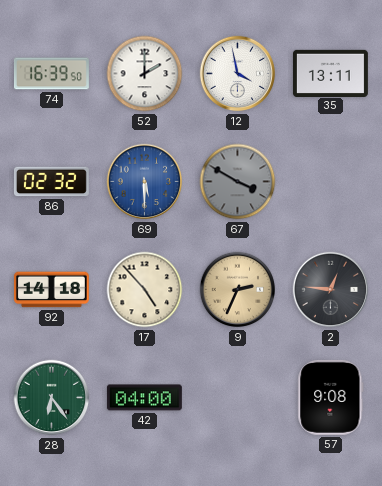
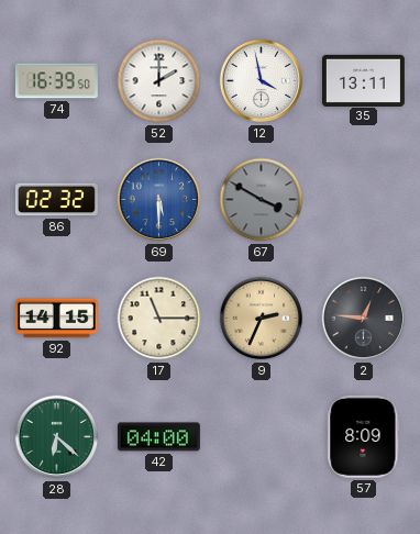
92: 14:18 -> 14:15 (56, 319)
17: 4:53 -> 11:15 (159, 319)
28: 6:24 -> 6:22 (57, 437)
57: 9:08 -> 8:09 (364, 436)
